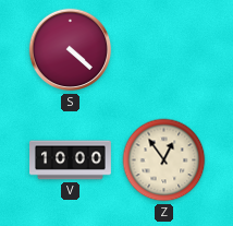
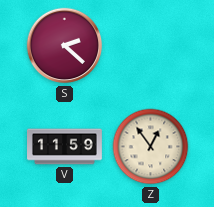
S: 4:22 -> 2:22 (65, 46)
V: 10:00 -> 11:59 (65, 147)
